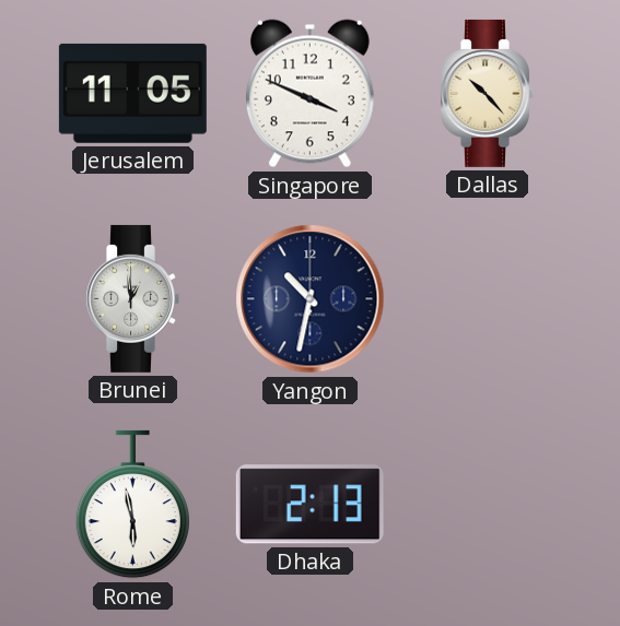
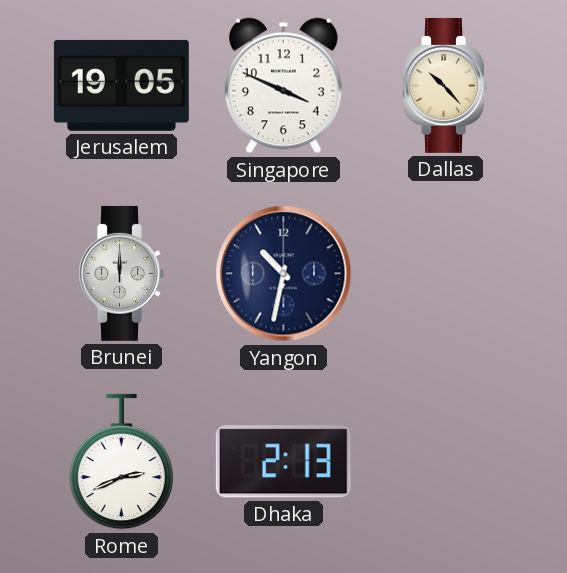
Jerusalem: 11:05 -> 19:05 (121, 85)
Brunei: 12:59 -> 12:00 (121, 273)
Rome: 5:58 -> 2:41 (121, 462)
